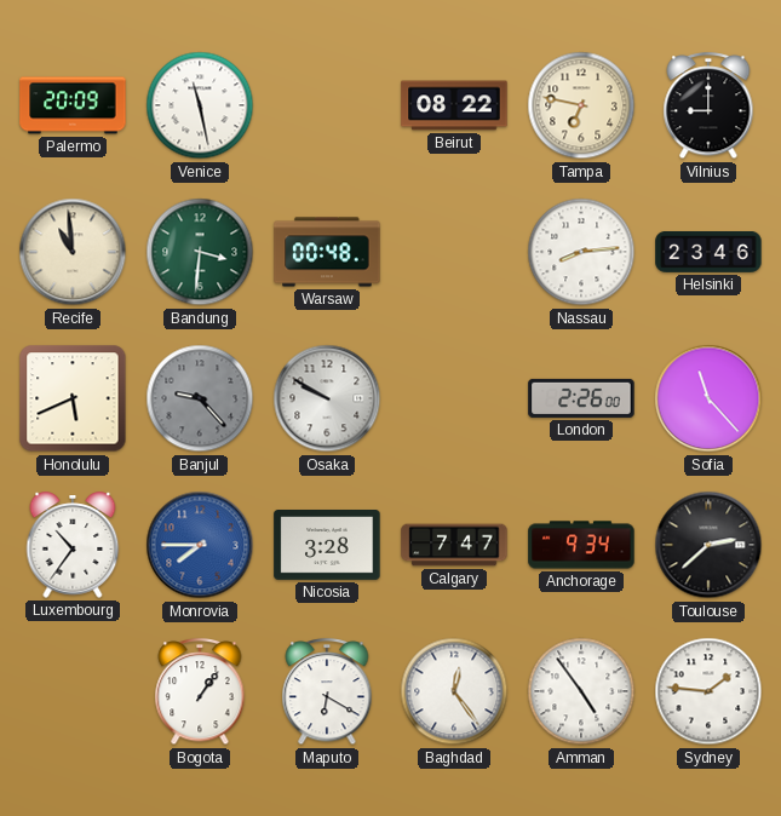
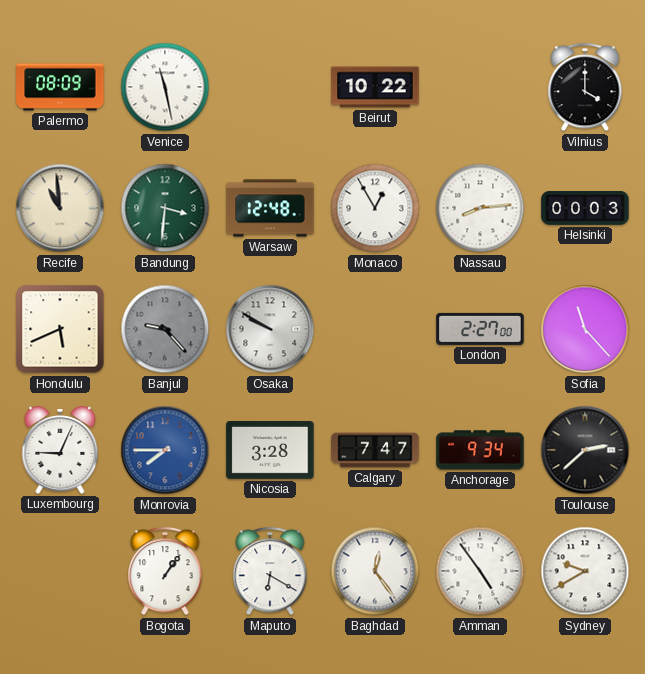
Palermo: 20:09 -> 08:09 (60, 87)
Beirut: 08:22 -> 10:22 (375, 87)
Tampa: 6:47 -> none (581, 105)
Vilnius: 9:00 -> 4:00 (585, 88)
Warsaw: 00:48 -> 12:48 (270, 208)
Monaco: none -> 12:55 (375, 208)
Helsinki: 23:46 -> 00:03 (585, 209)
London: 2:26 -> 2:27 (480, 329)
Luxembourg: 10:36 -> 9:04 (60, 450)
Sydney: 1:46 -> 9:40 (585, 571)
